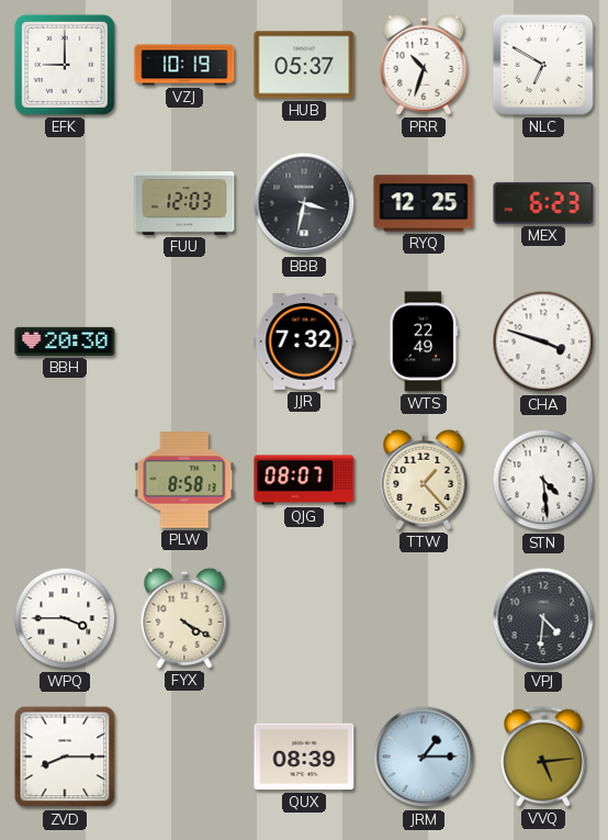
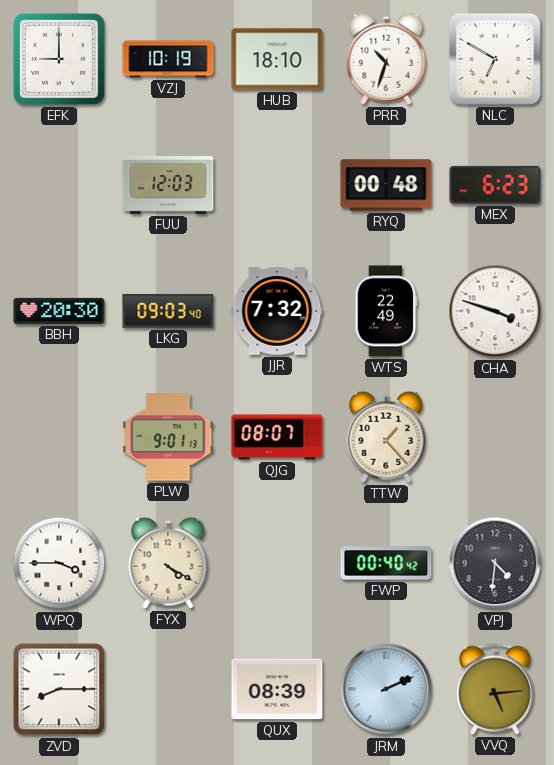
HUB: 05:37 -> 18:10 (277, 59)
BBB: 3:32 -> none (304, 203)
RYQ: 12:25 -> 00:48 (386, 185)
LKG: none -> 09:03 (168, 311)
PLW: 8:58 -> 9:01 (168, 437)
STN: 4:29 -> none (543, 480)
FWP: none -> 00:40 (386, 563)
JRM: 1:15 -> 2:11 (386, 689)
